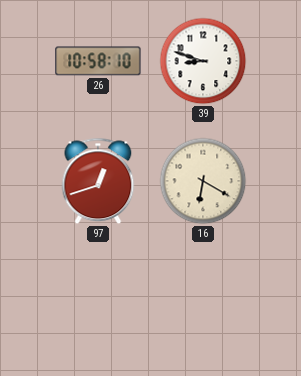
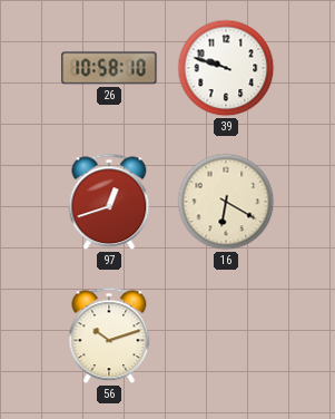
39: 8:48 -> 9:48 (226, 68)
56: none -> 10:12 (109, 335)
